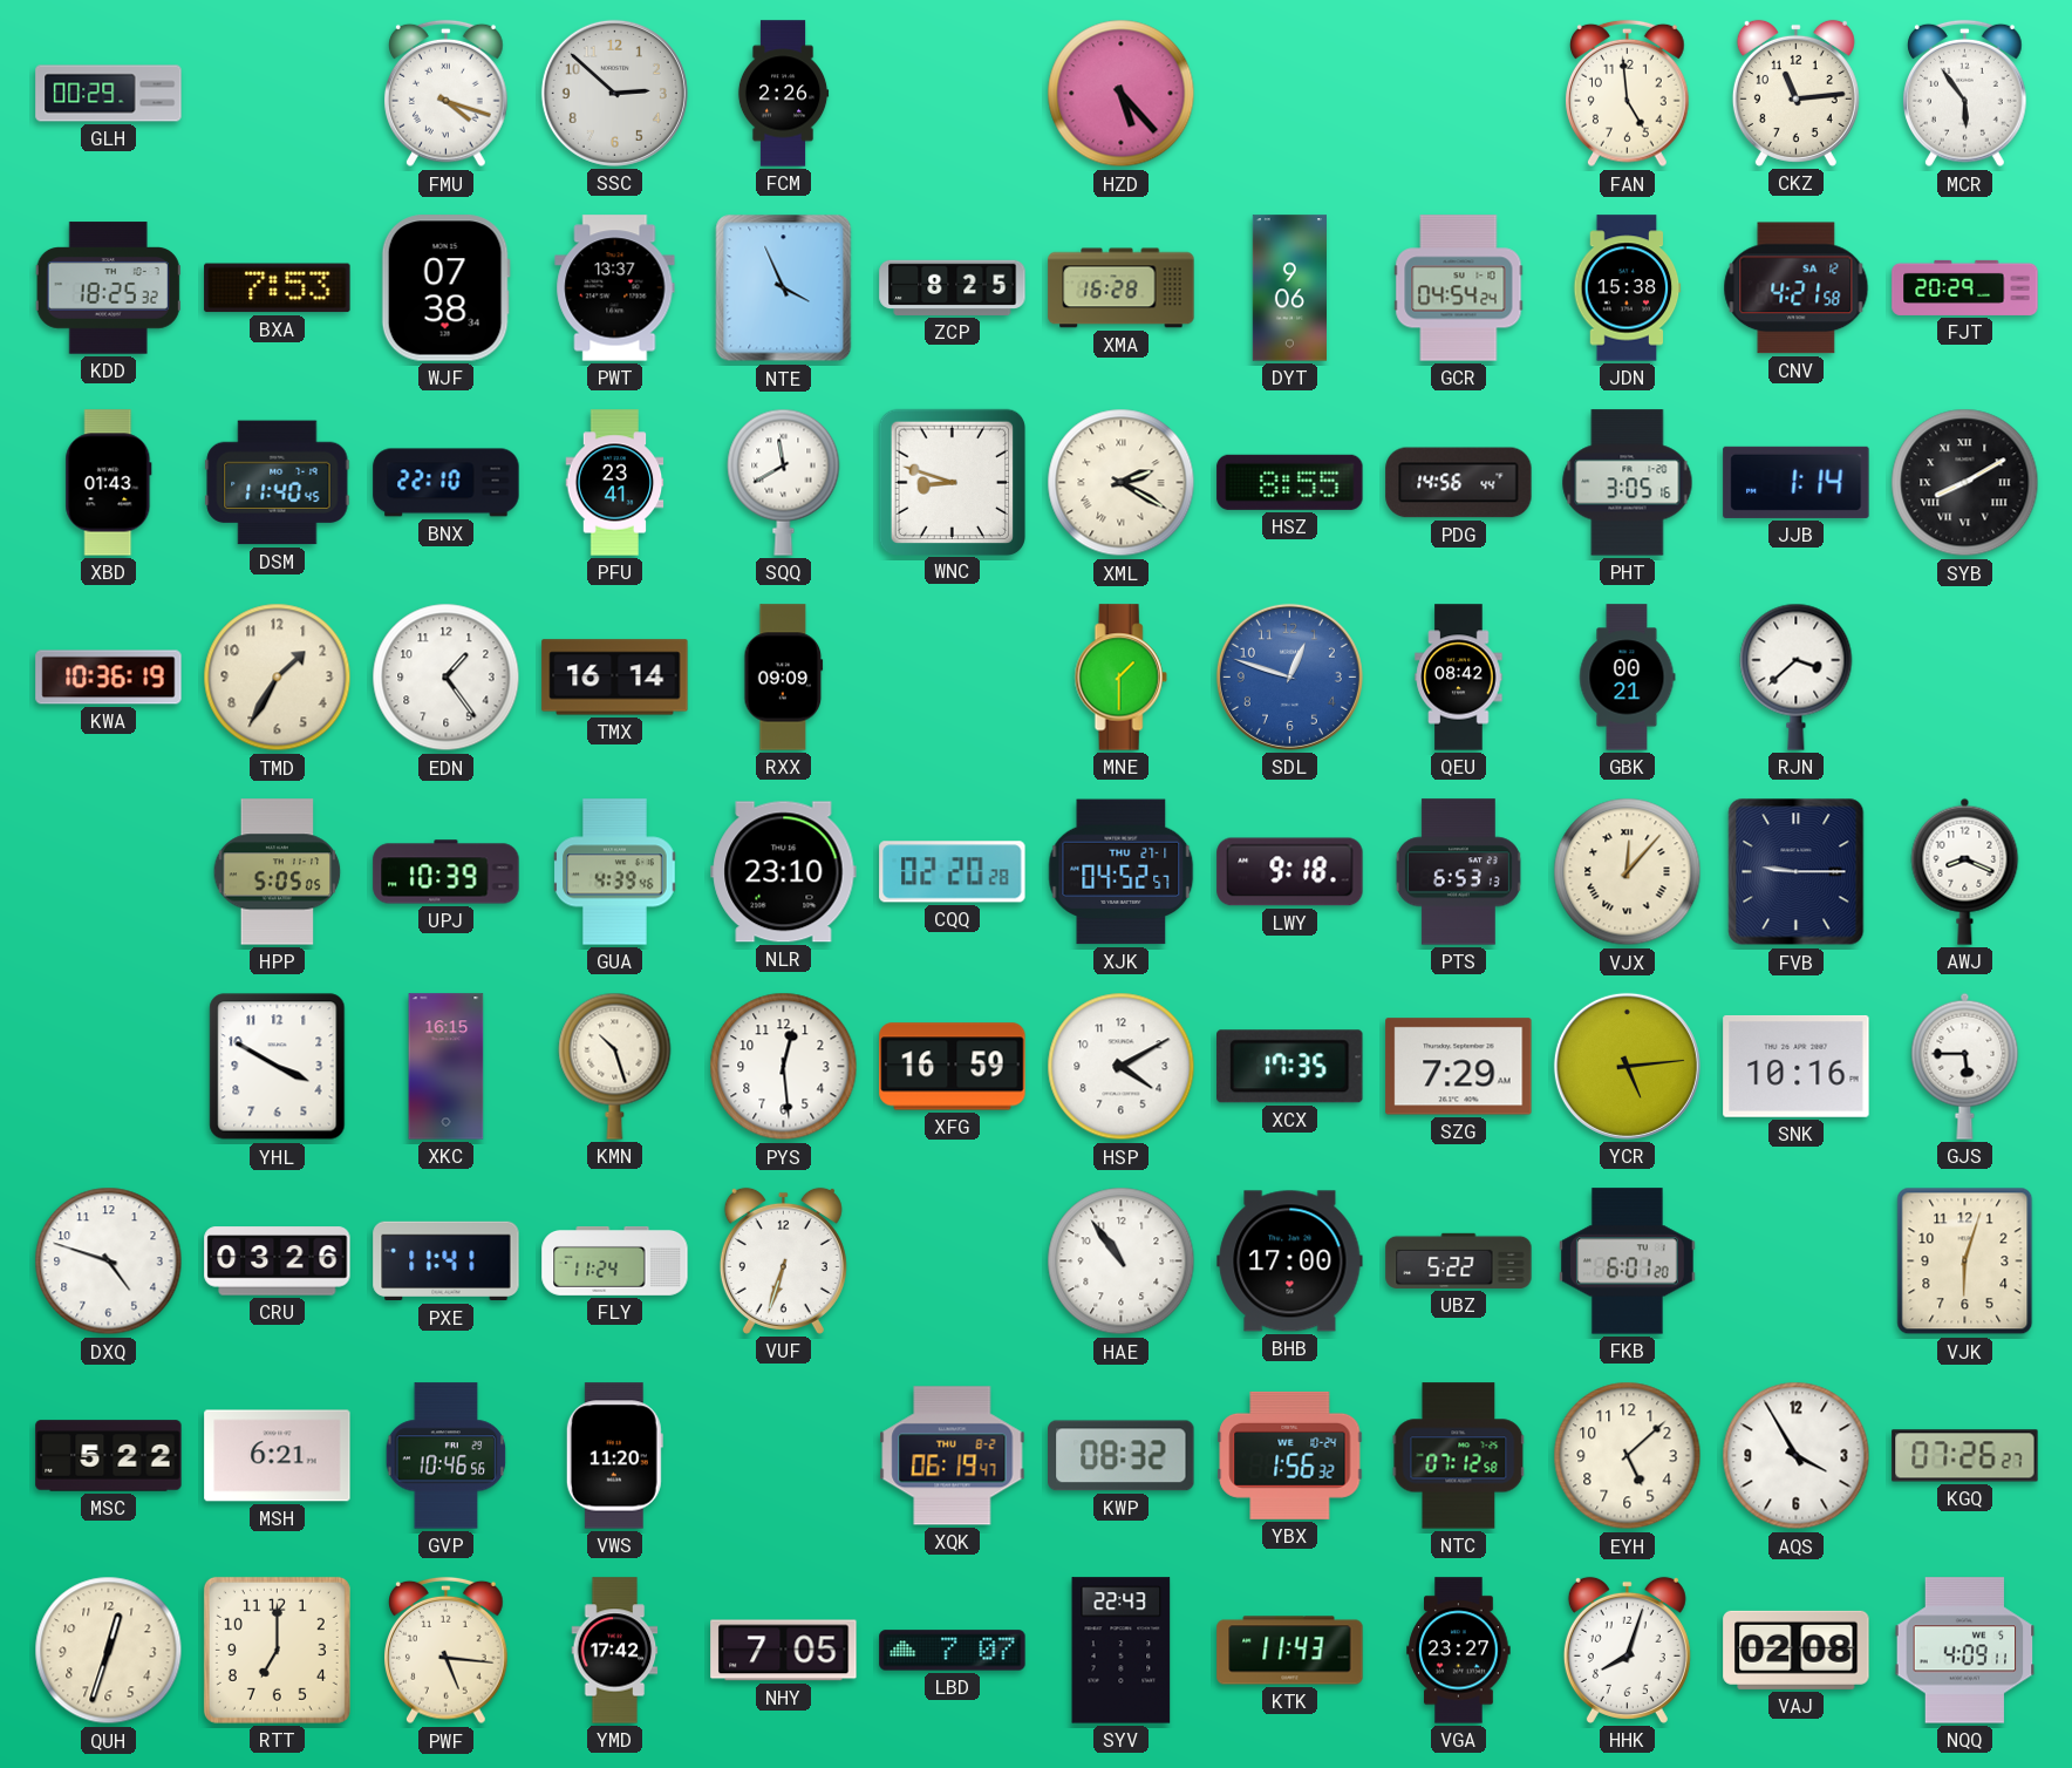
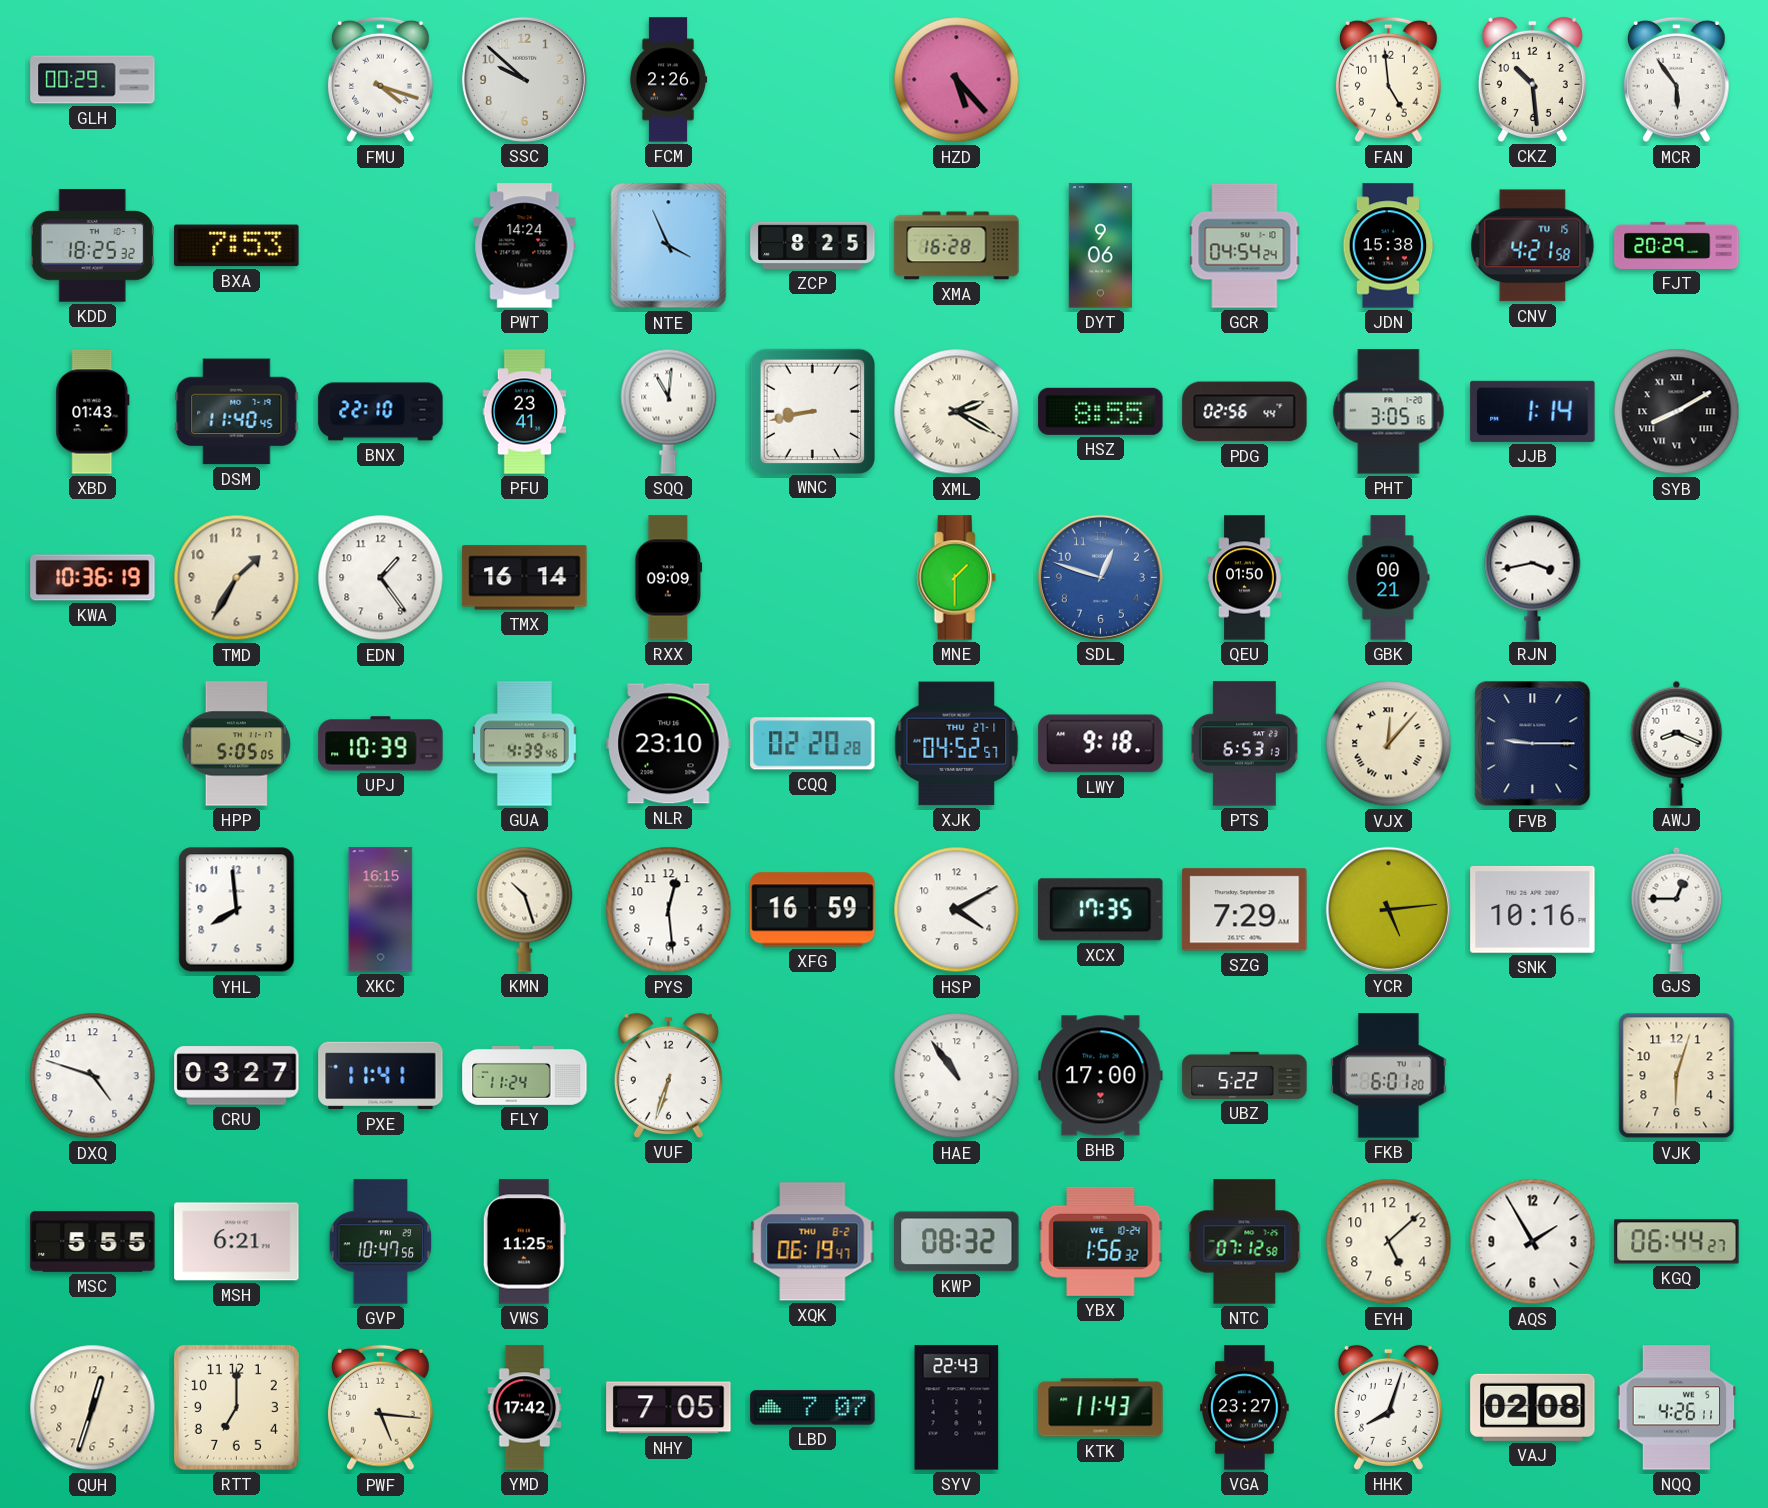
SSC: 2:52 -> 9:52 (524, 79)
CKZ: 11:14 -> 10:29 (1532, 79)
WJF: 07:38 -> none (445, 288)
PWT: 13:37 -> 14:24 (525, 246)
CNV date: SA 12 -> TU 15 (1533, 246)
SQQ: 11:40 -> 11:01 (669, 411)
WNC: 8:48 -> 8:43 (812, 411)
PDG: 14:56 -> 02:56 (1245, 412)
QEU: 08:42 -> 01:50 (1245, 578)
RJN: 3:38 -> 3:43 (1533, 577)
YHL: 3:50 -> 7:59 (237, 910)
GJS: 5:45 -> 12:45 (1677, 909)
CRU: 03:26 -> 03:27 (237, 1076)
MSC: 5:22 -> 5:55 (93, 1242)
GVP: 10:46 -> 10:47 (381, 1242)
VWS: 11:20 -> 11:25 (524, 1242)
AQS: 3:55 -> 1:55 (1533, 1242)
KGQ: 07:26 -> 06:44 (1677, 1242)
NQQ: 4:09 -> 4:26 (1677, 1408)
